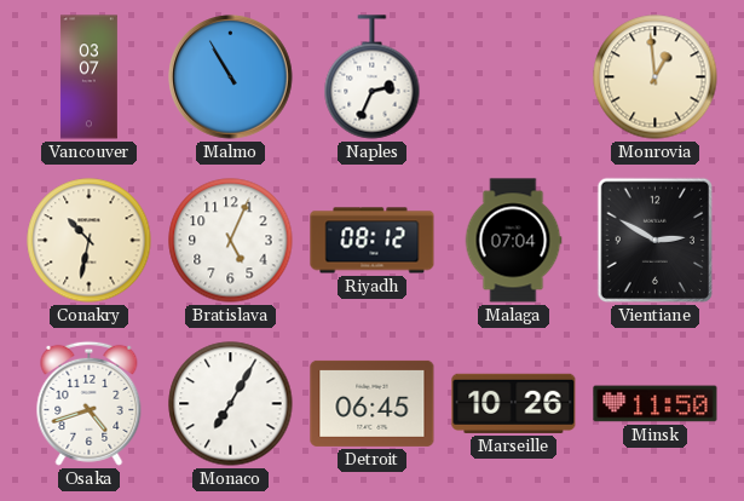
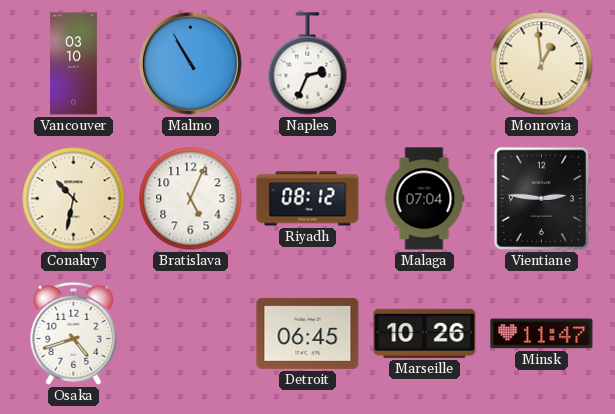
Vancouver: 03:07 -> 03:10 (73, 64)
Vientiane: 2:50 -> 2:46 (541, 199)
Monaco: 7:05 -> none (231, 404)
Minsk: 11:50 -> 11:47 (542, 334)
